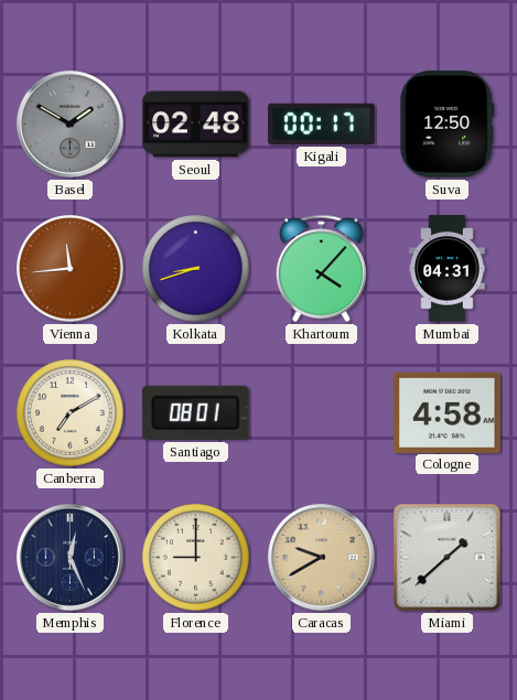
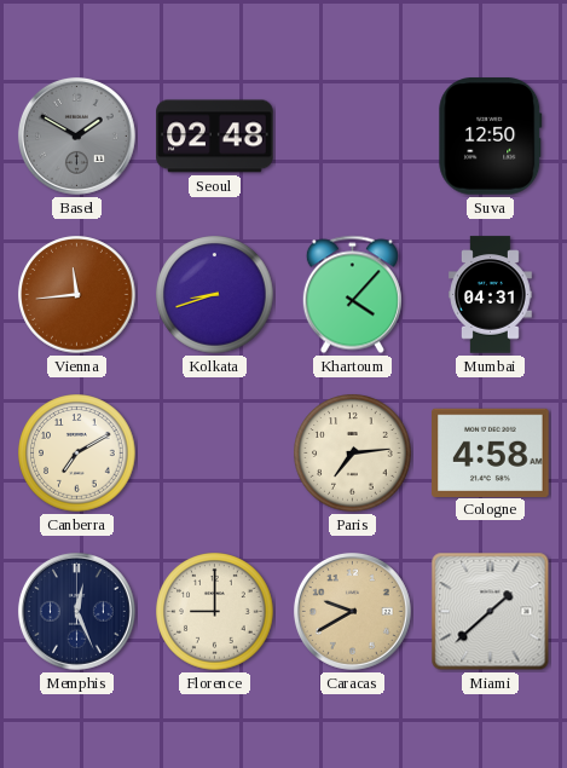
Kigali: 00:17 -> none (322, 123)
Santiago: 08:01 -> none (195, 412)
Paris: none -> 7:14 (353, 454)
